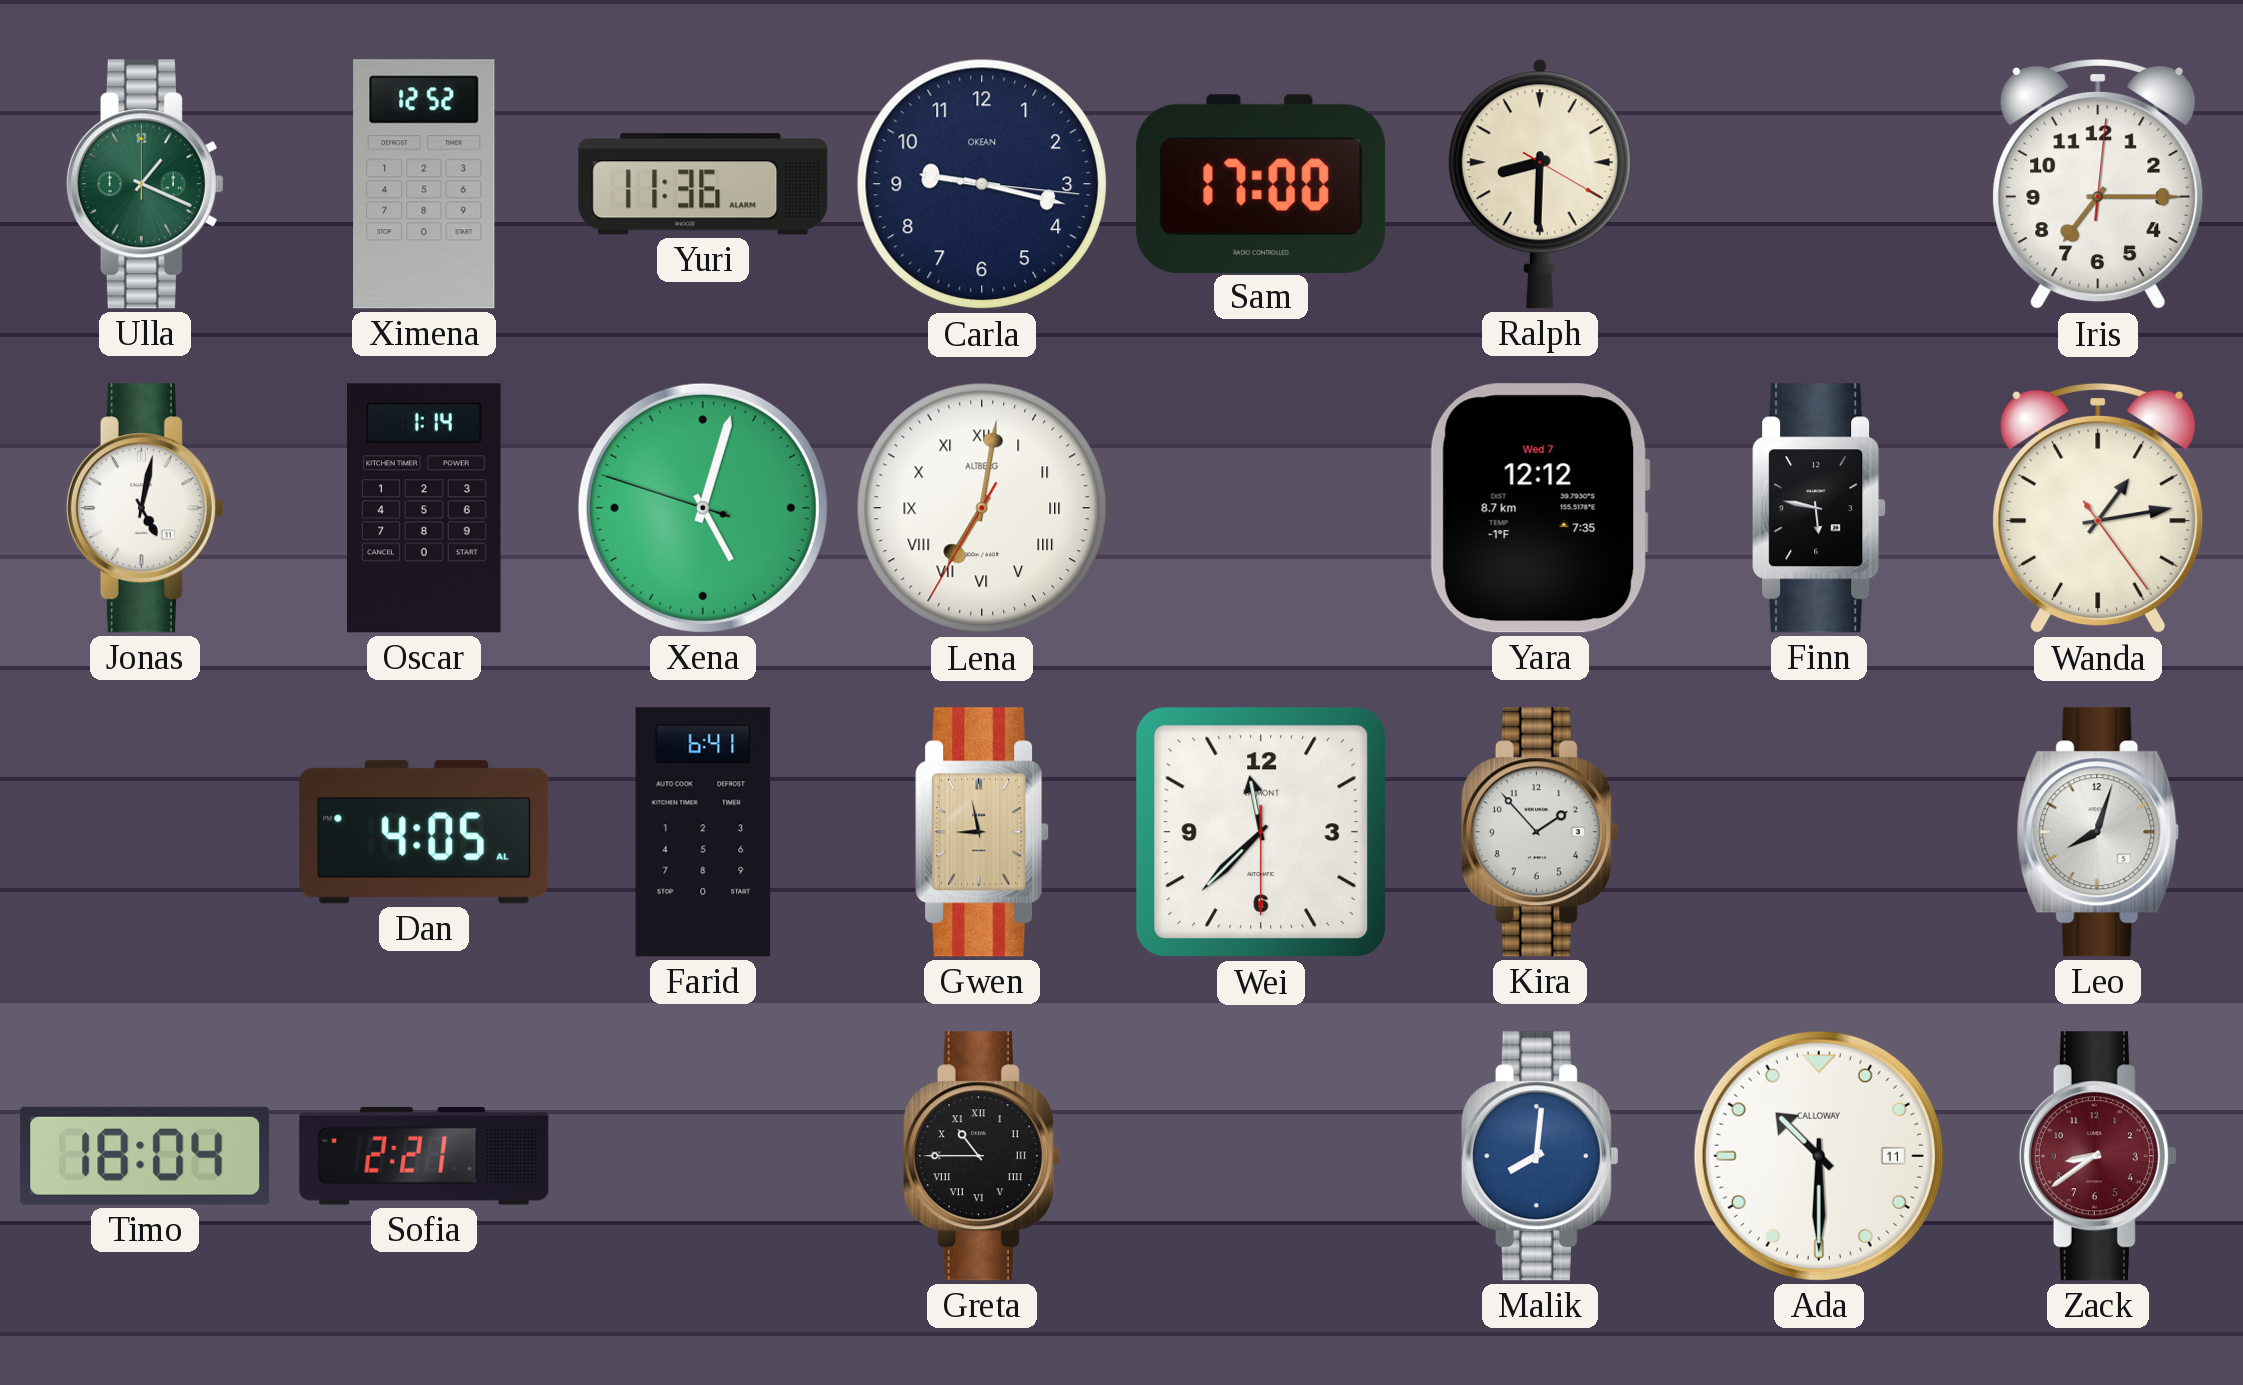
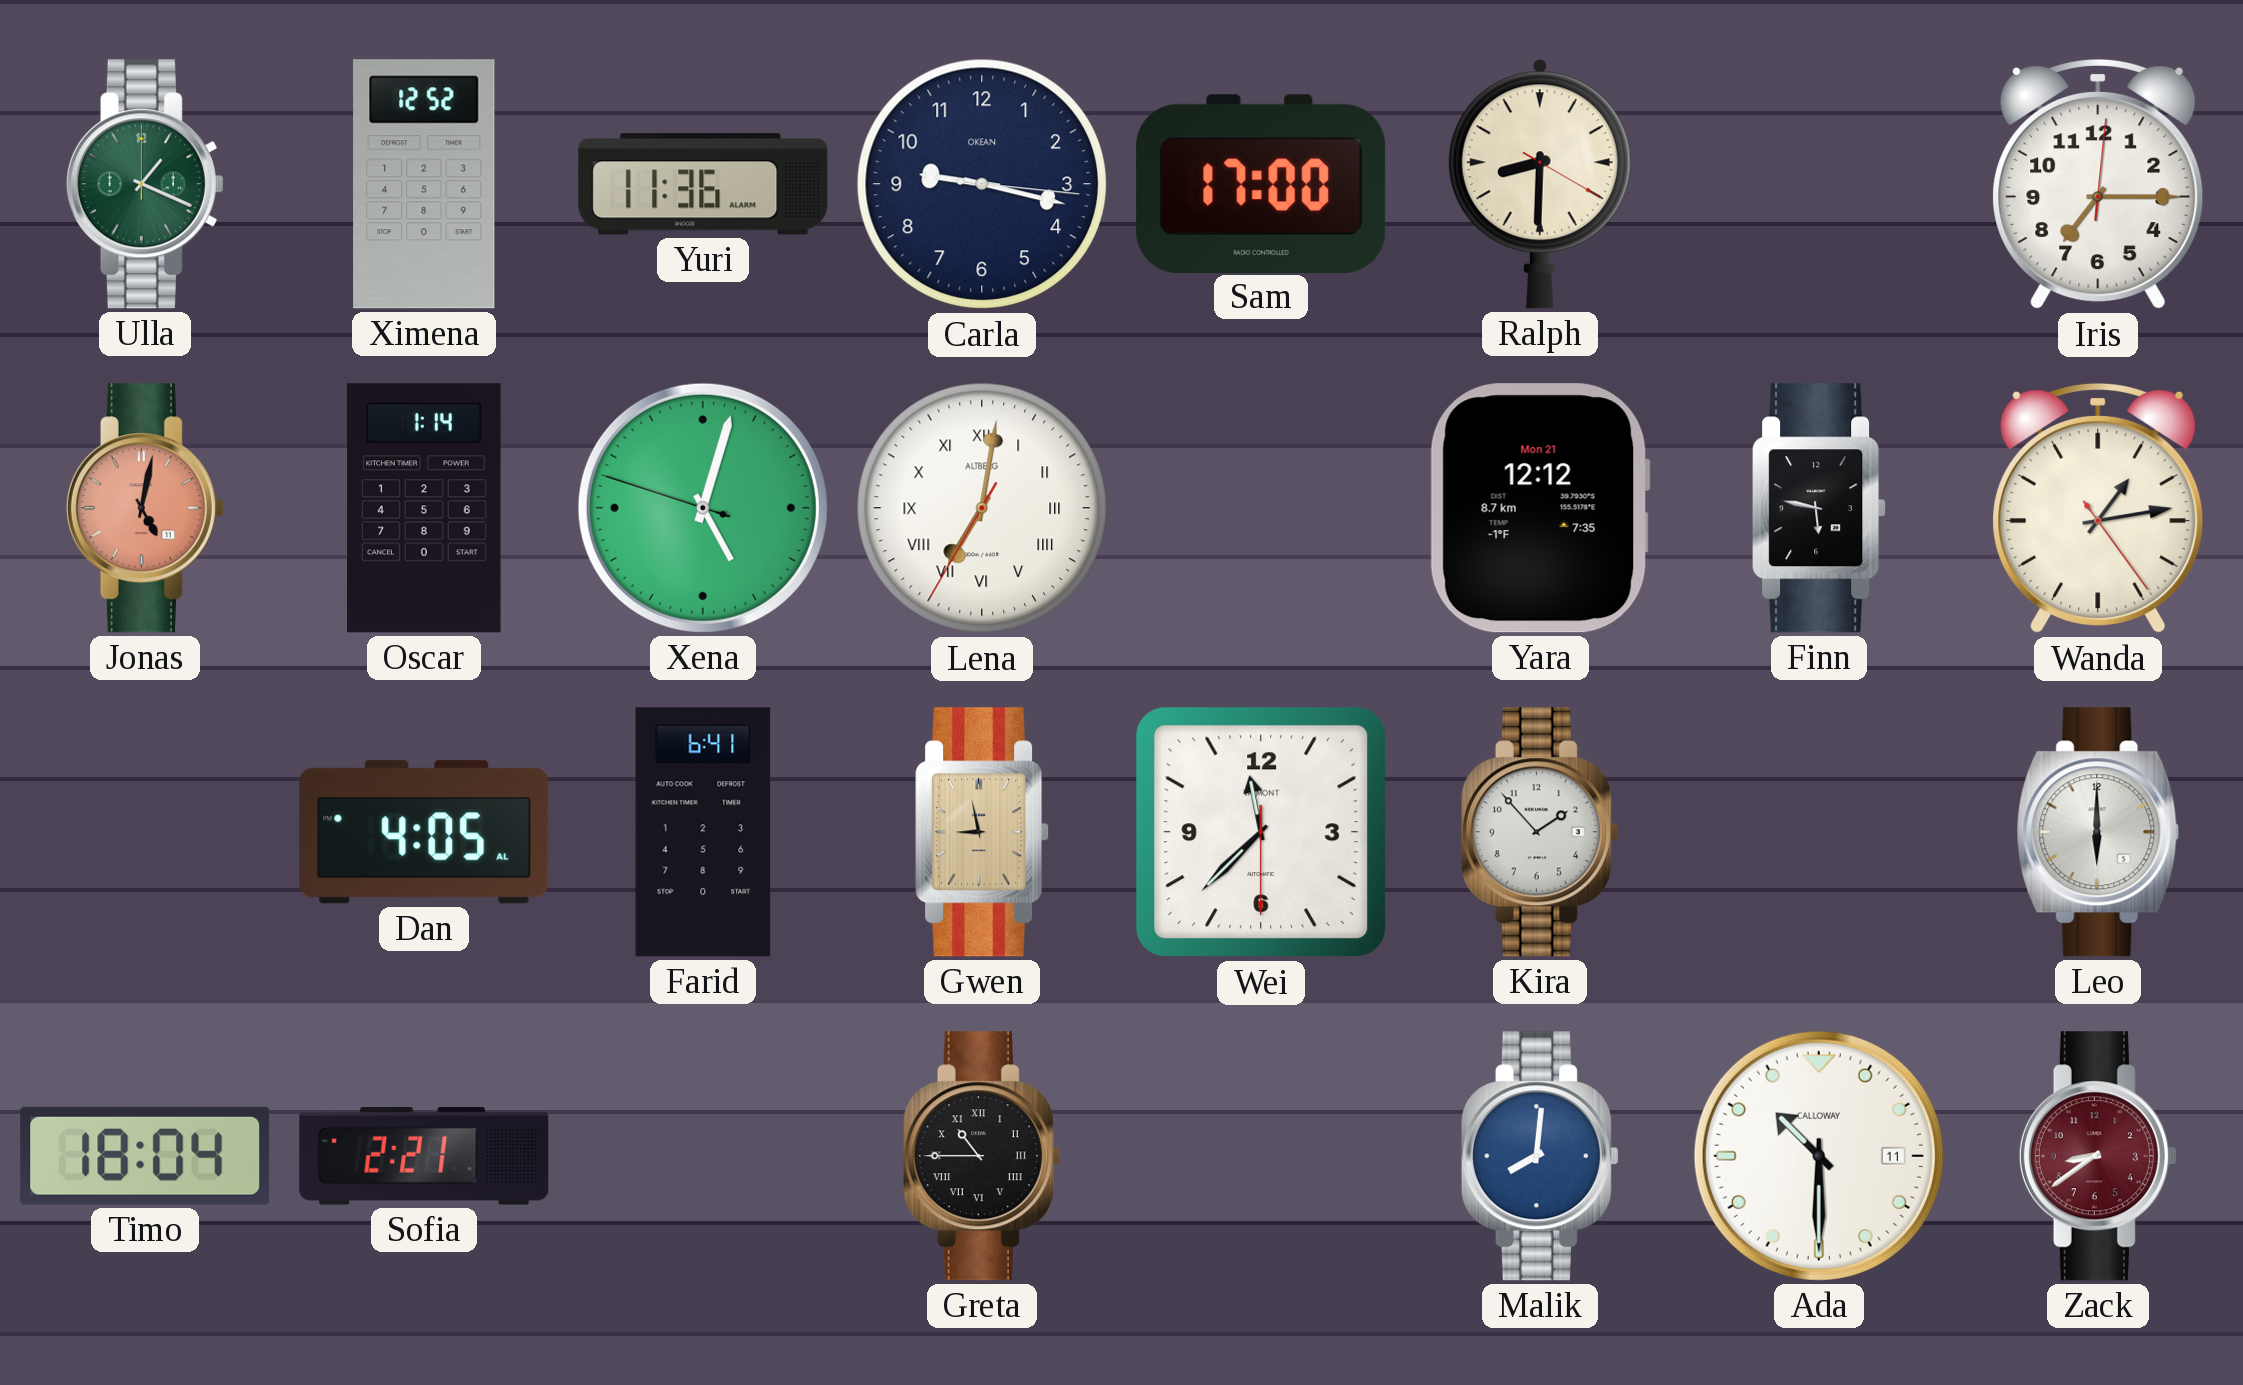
Jonas dial: white -> salmon (145, 508)
Yara date: Wed 7 -> Mon 21 (1540, 508)
Leo: 8:03 -> 6:00 (2098, 832)
